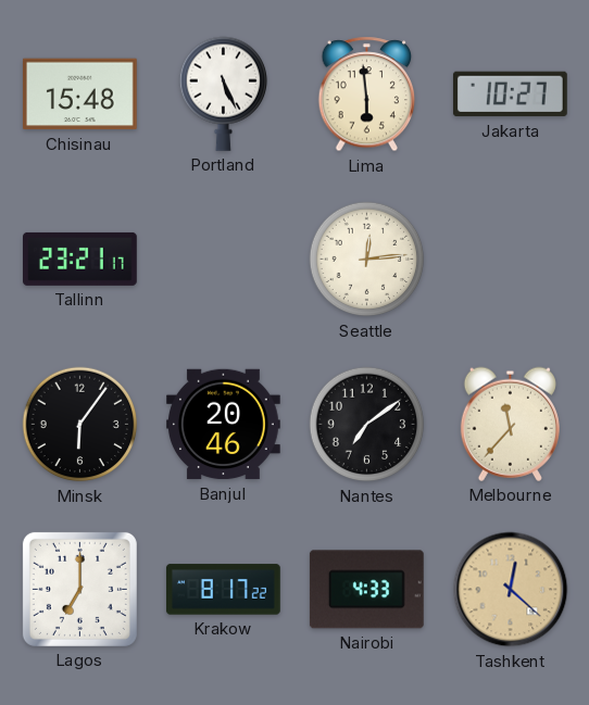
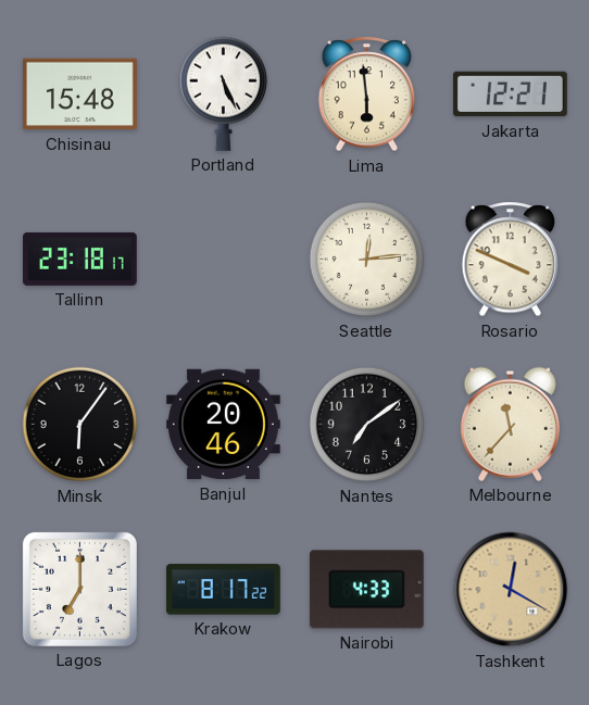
Jakarta: 10:27 -> 12:21 (510, 95)
Tallinn: 23:21 -> 23:18 (80, 259)
Rosario: none -> 3:49 (511, 260)
Tashkent: 12:22 -> 12:20 (511, 590)
